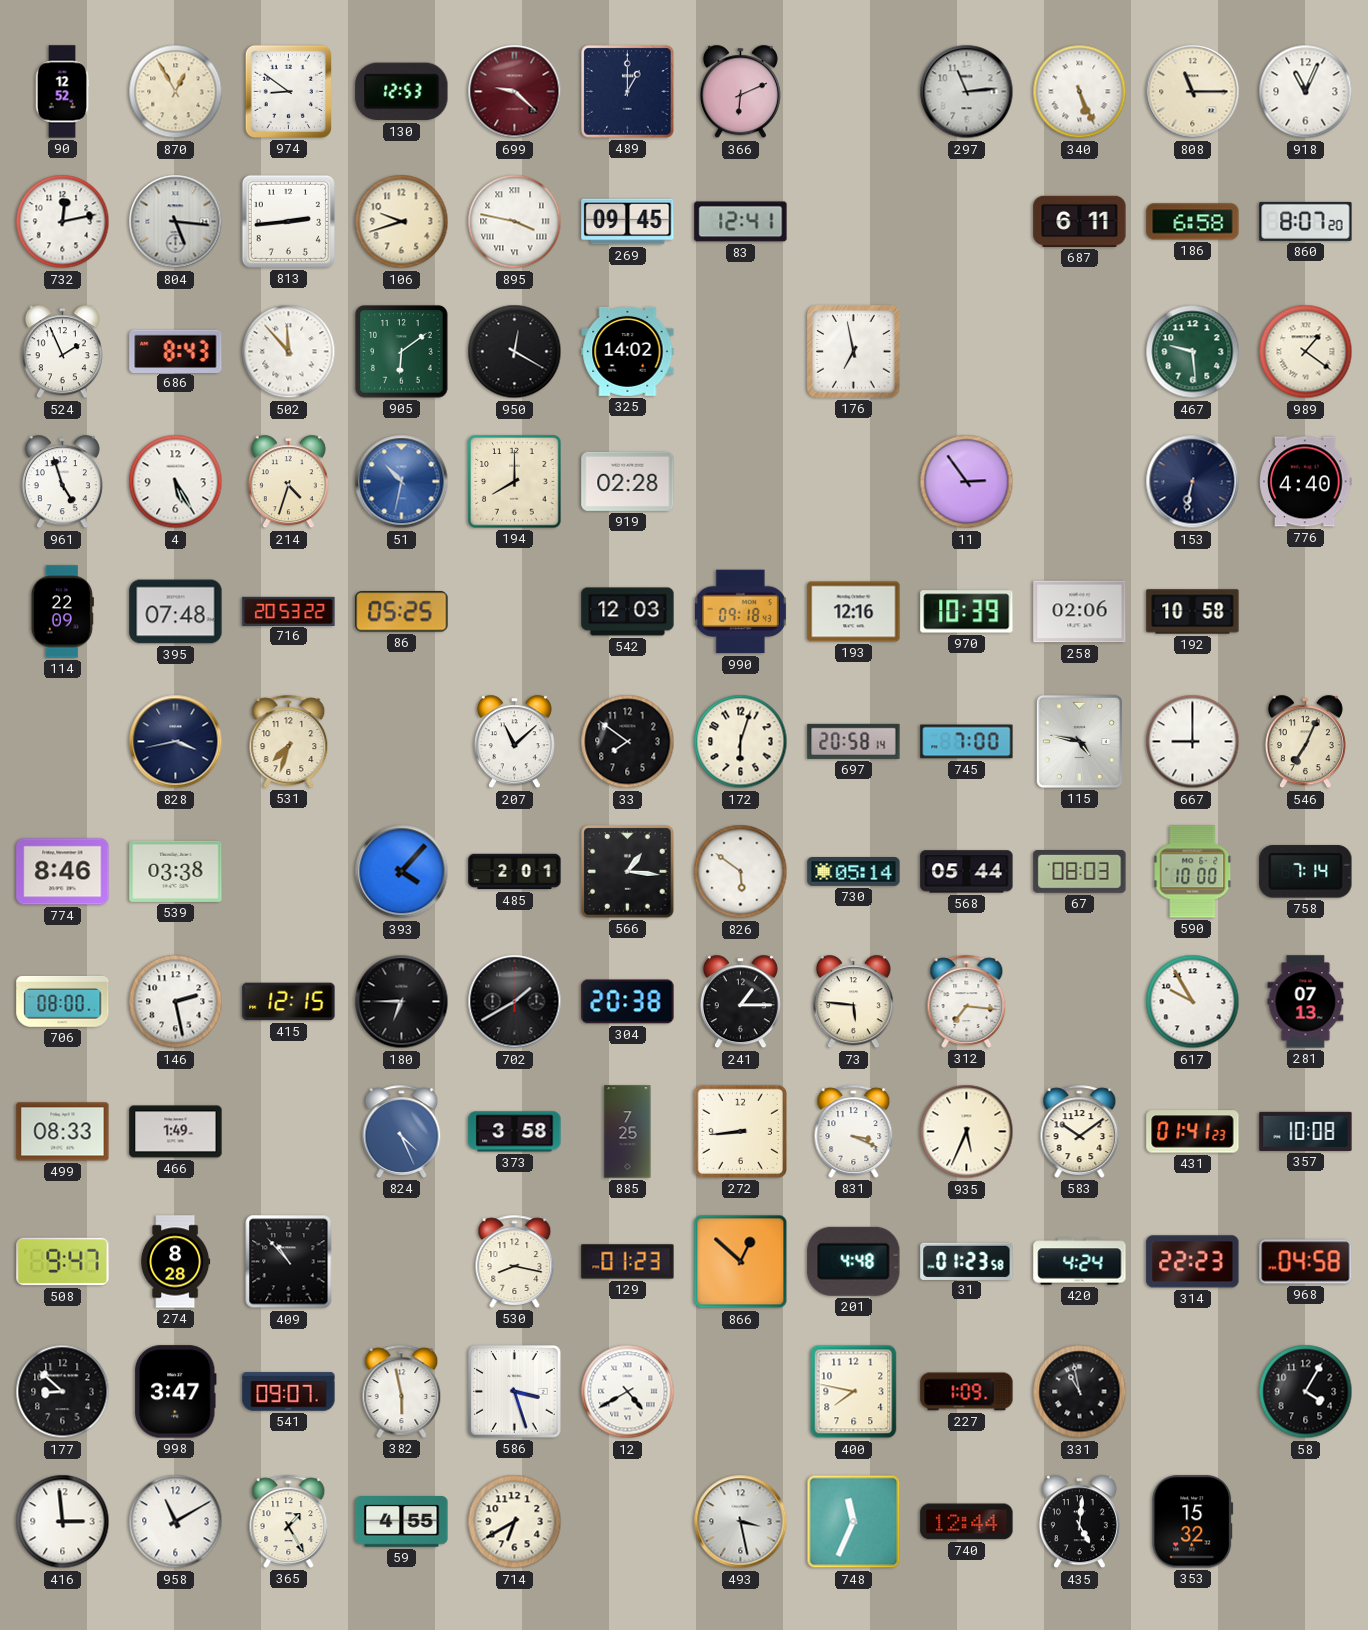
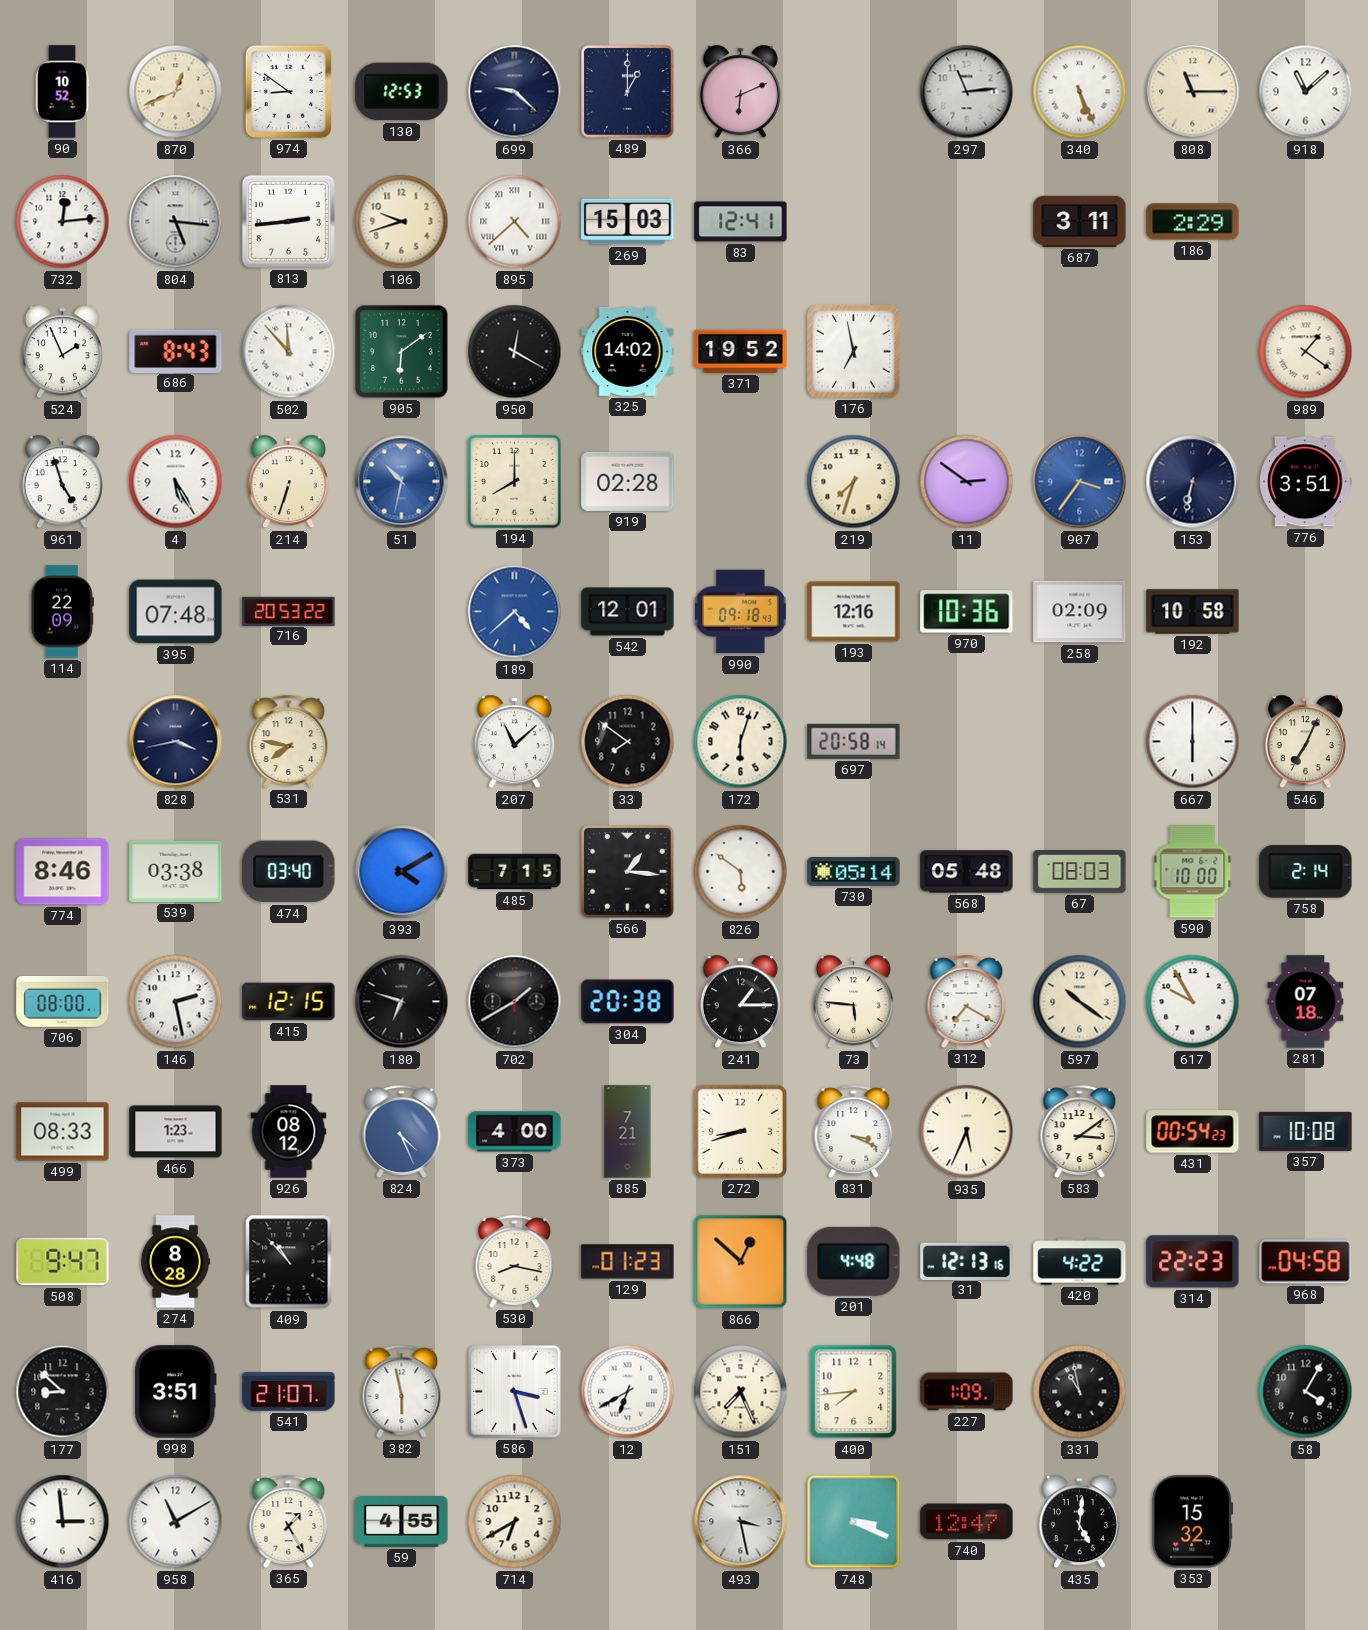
90: 12:52 -> 10:52 (62, 92)
870: 12:55 -> 12:41 (176, 92)
699 dial: burgundy -> navy (515, 92)
918: 11:04 -> 11:08 (1306, 92)
732: 12:13 -> 12:14 (63, 222)
895: 3:47 -> 4:38 (515, 222)
269: 09:45 -> 15:03 (628, 222)
687: 6:11 -> 3:11 (1080, 221)
186: 6:58 -> 2:29 (1193, 222)
860: 8:07 -> none (1306, 221)
371: none -> 19:52 (741, 351)
467: 9:29 -> none (1193, 352)
214: 4:33 -> 6:33 (288, 482)
219: none -> 7:33 (854, 482)
11: 2:54 -> 2:51 (967, 482)
907: none -> 3:36 (1080, 482)
776: 4:40 -> 3:51 (1306, 482)
86: 05:25 -> none (402, 612)
189: none -> 4:38 (515, 612)
542: 12:03 -> 12:01 (628, 612)
970: 10:39 -> 10:36 (967, 612)
258: 02:06 -> 02:09 (1080, 612)
531: 7:33 -> 7:47 (289, 741)
745: 7:00 -> none (967, 742)
115: 4:47 -> none (1079, 741)
667: 9:00 -> 6:00 (1193, 742)
474: none -> 03:40 (289, 872)
393: 4:07 -> 4:10 (402, 872)
485: 2:01 -> 7:15 (515, 872)
568: 05:44 -> 05:48 (967, 872)
758: 7:14 -> 2:14 (1306, 872)
180: 6:45 -> 6:48 (402, 1002)
312: 7:16 -> 7:20 (967, 1001)
597: none -> 10:21 (1080, 1002)
281: 07:13 -> 07:18 (1306, 1002)
466: 1:49 -> 1:23 (176, 1132)
926: none -> 08:12 (289, 1132)
373: 3:58 -> 4:00 (515, 1132)
885: 7:25 -> 7:21 (628, 1132)
272: 8:44 -> 8:42 (740, 1131)
583: 10:09 -> 3:09 (1080, 1131)
431: 01:41 -> 00:54 (1193, 1132)
31: 01:23 -> 12:13 (967, 1261)
420: 4:24 -> 4:22 (1080, 1262)
998: 3:47 -> 3:51 (176, 1392)
541: 09:07 -> 21:07 (289, 1392)
12: 4:40 -> 6:40 (628, 1392)
151: none -> 7:26 (741, 1392)
400: 7:47 -> 7:44 (854, 1392)
748: 11:34 -> 3:19 (854, 1522)
740: 12:44 -> 12:47 (967, 1522)
